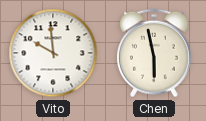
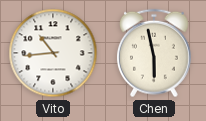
Vito: 9:59 -> 10:44 (53, 53)
